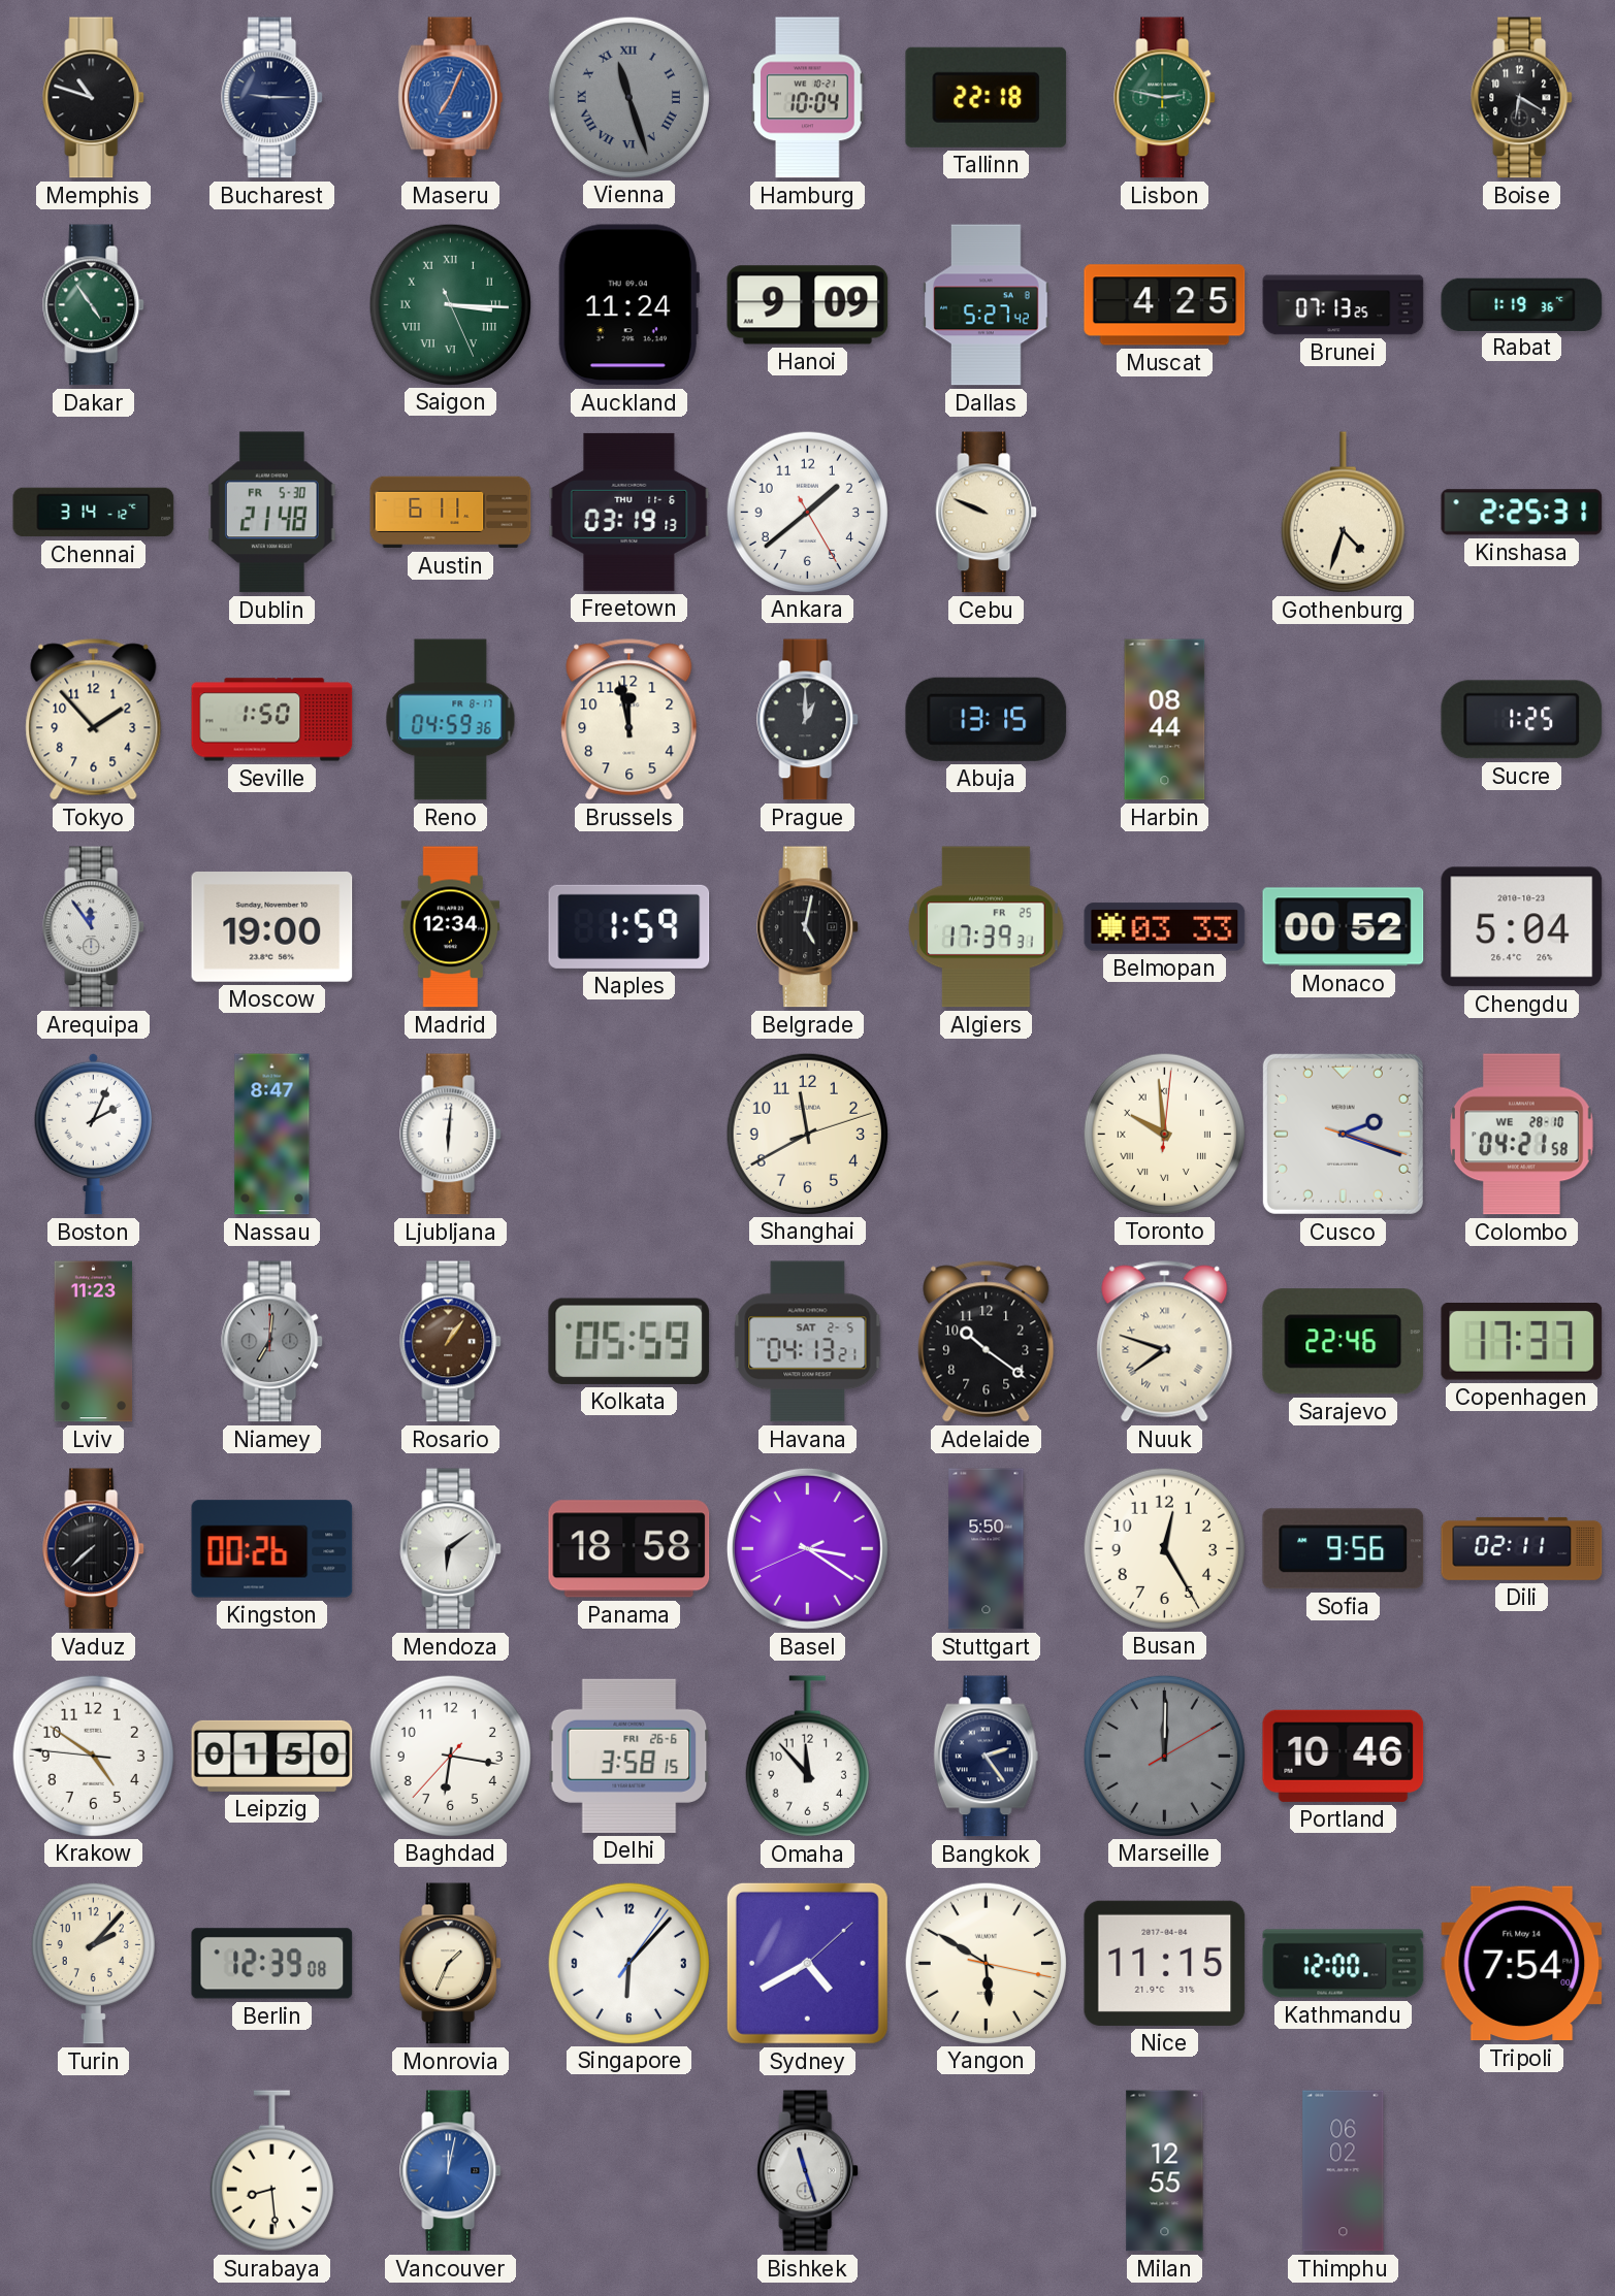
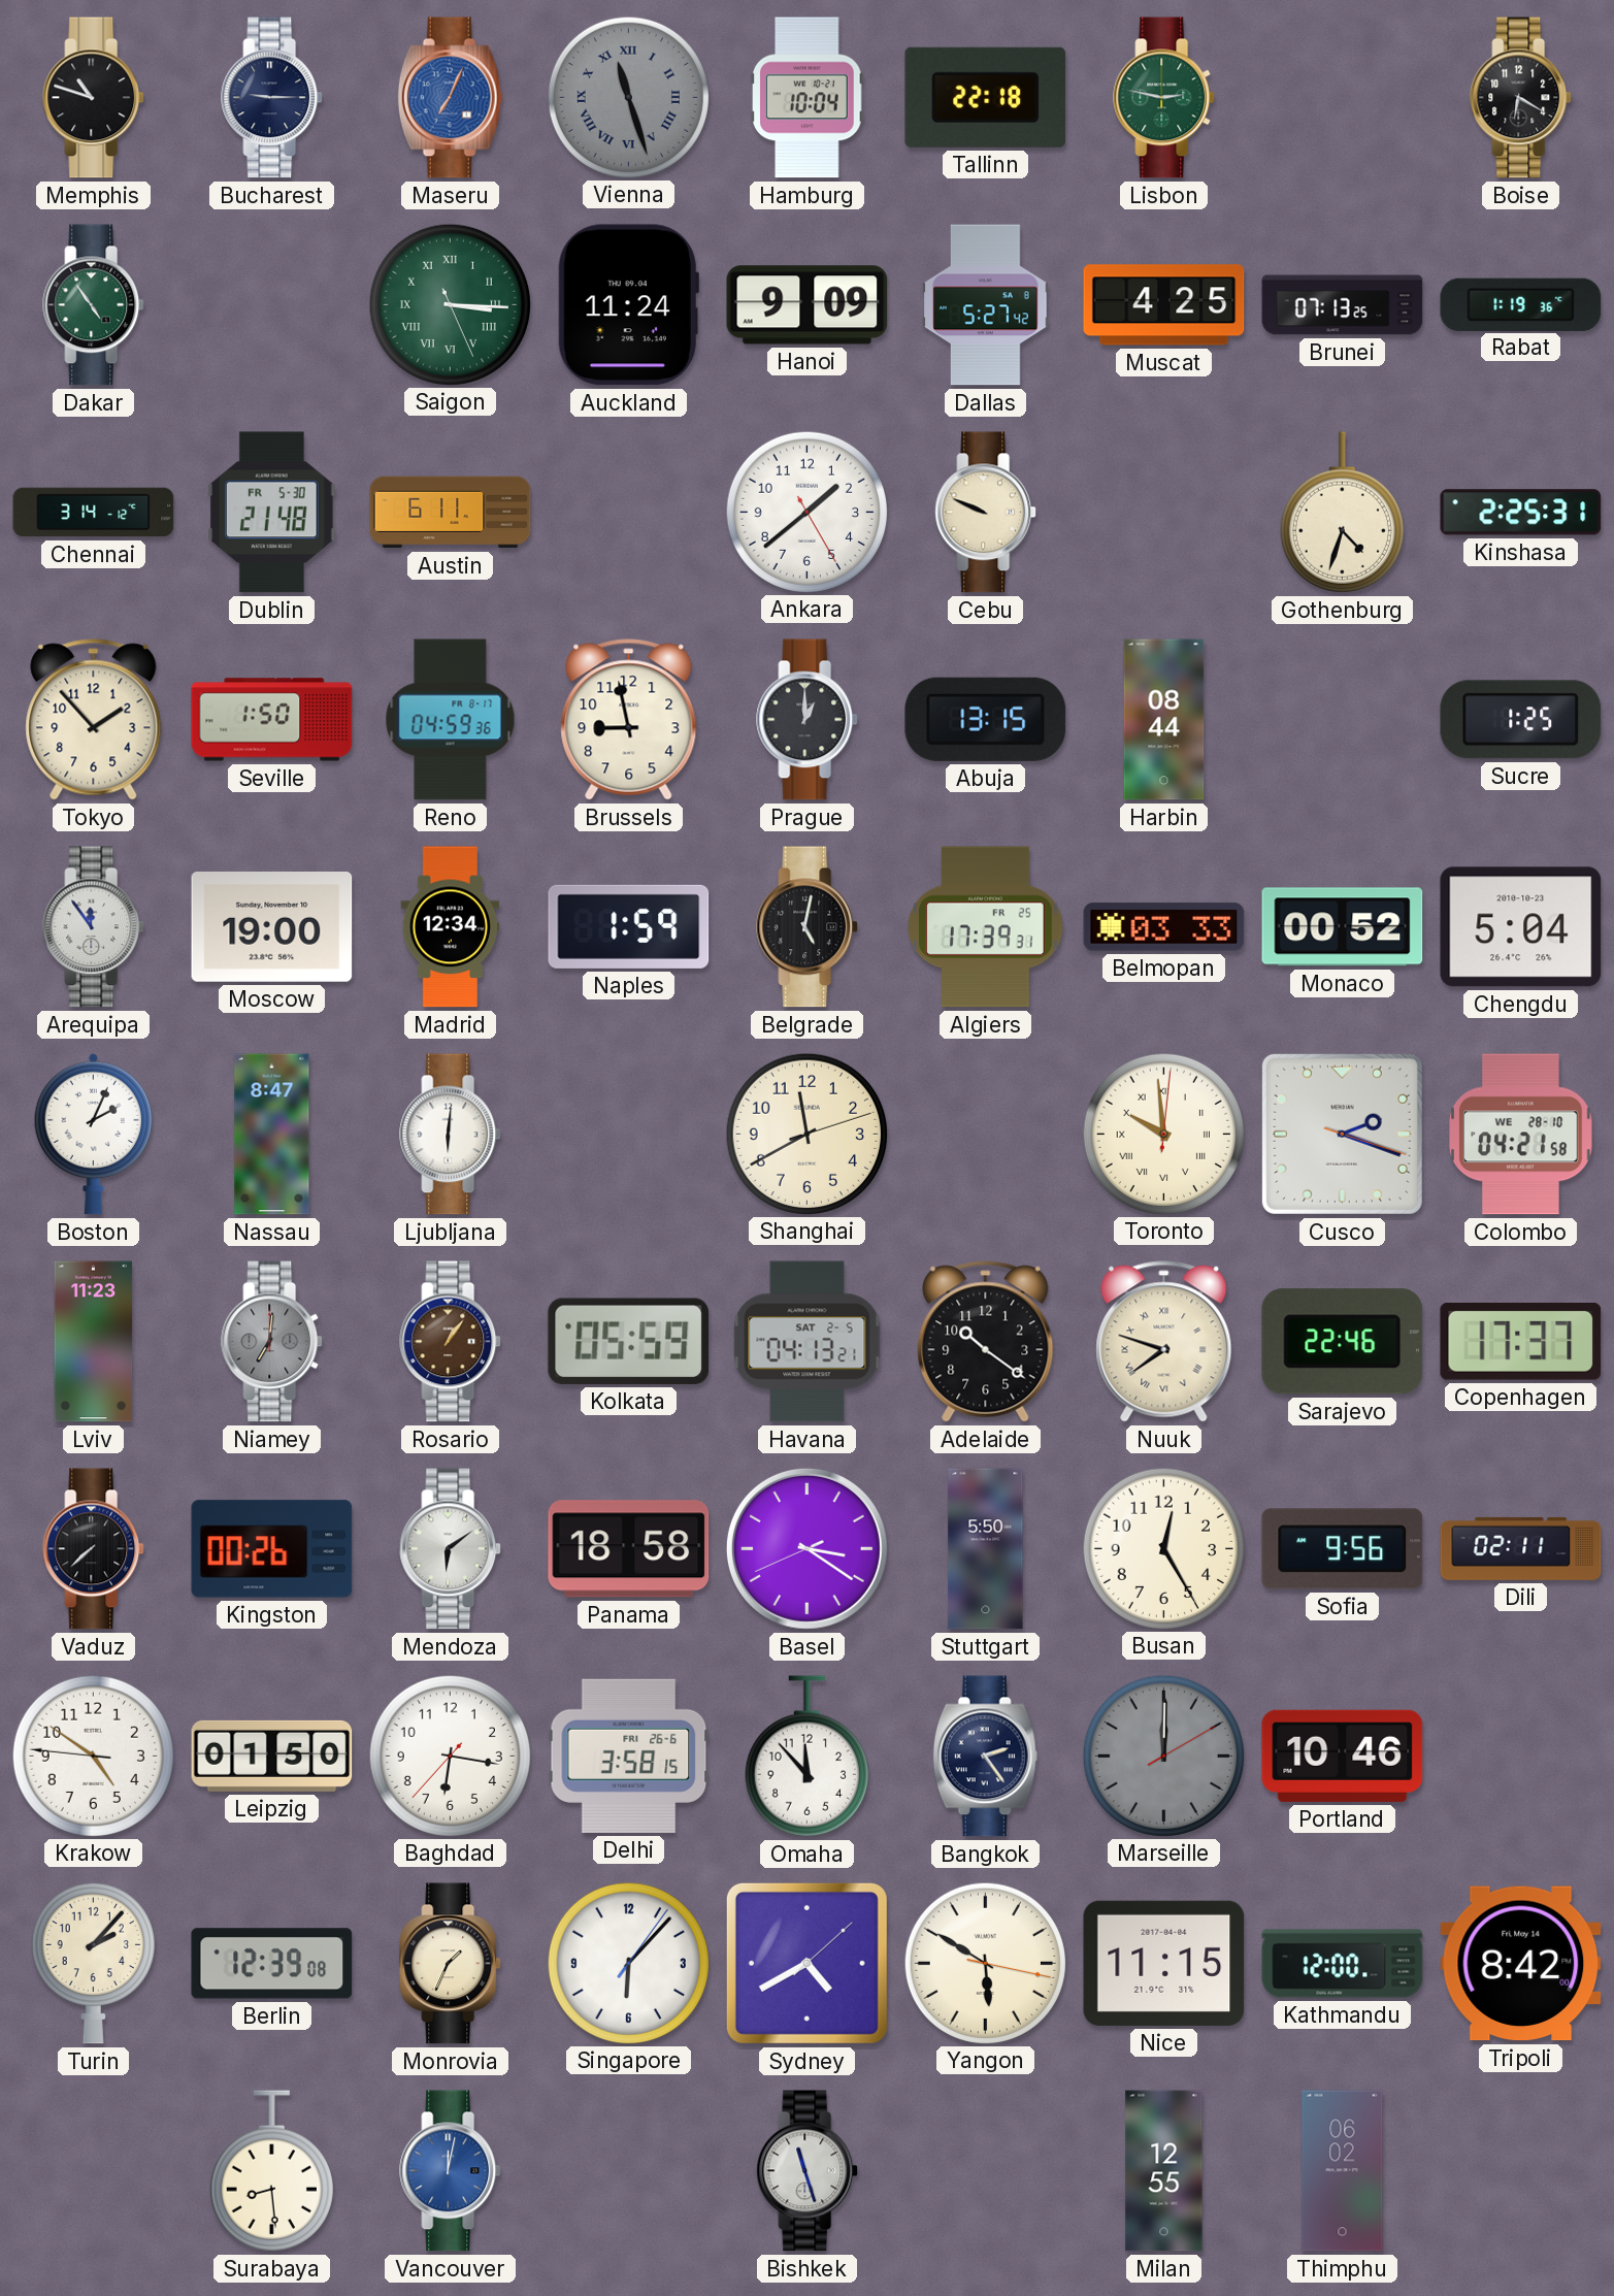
Freetown: 03:19 -> none (629, 512)
Brussels: 11:58 -> 8:58 (629, 720)
Tripoli: 7:54 -> 8:42 (1521, 1964)
